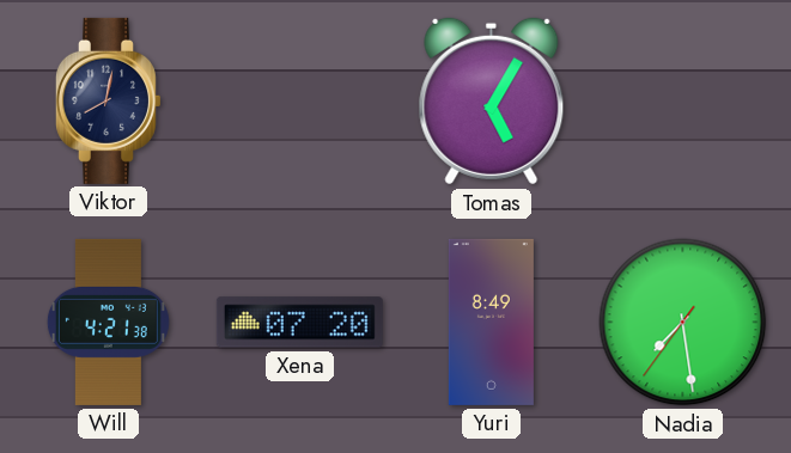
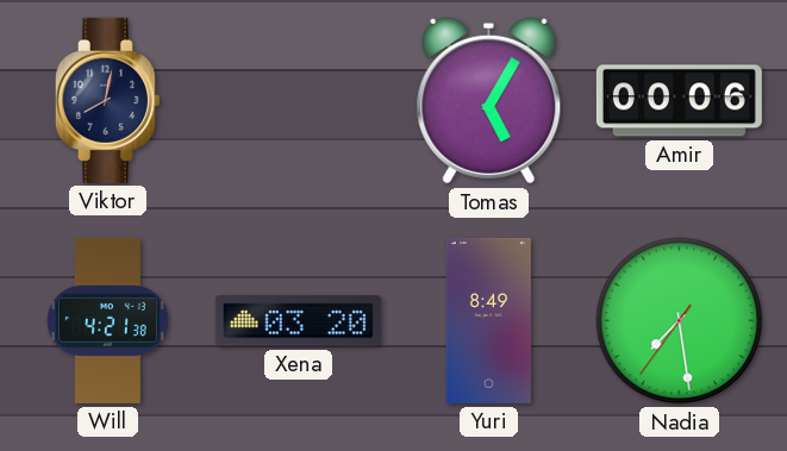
Amir: none -> 00:06 (679, 101)
Xena: 07:20 -> 03:20 (298, 321)
